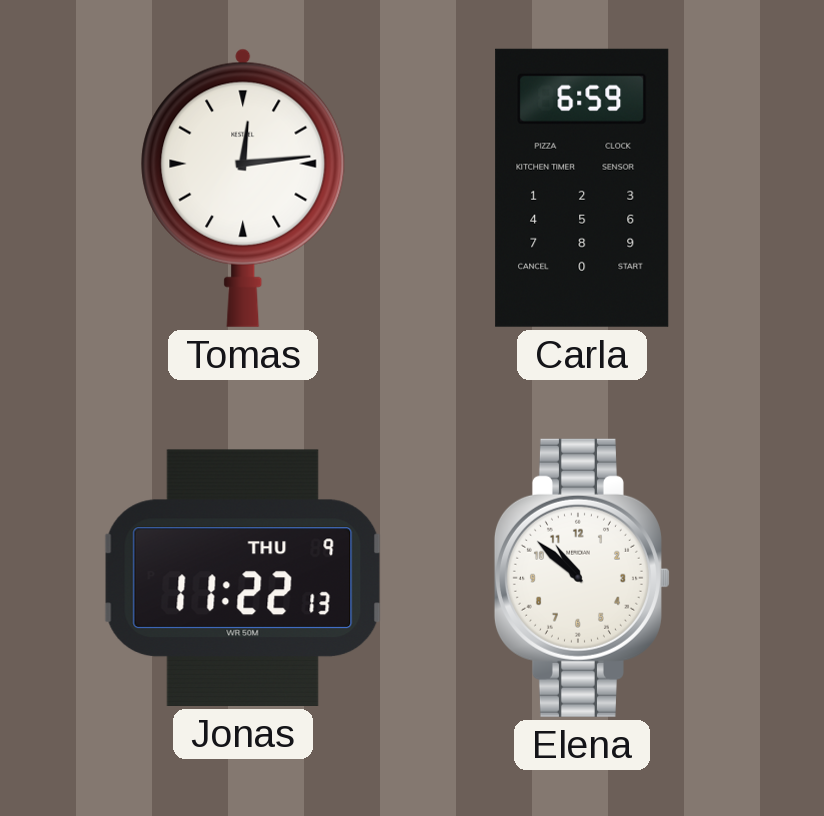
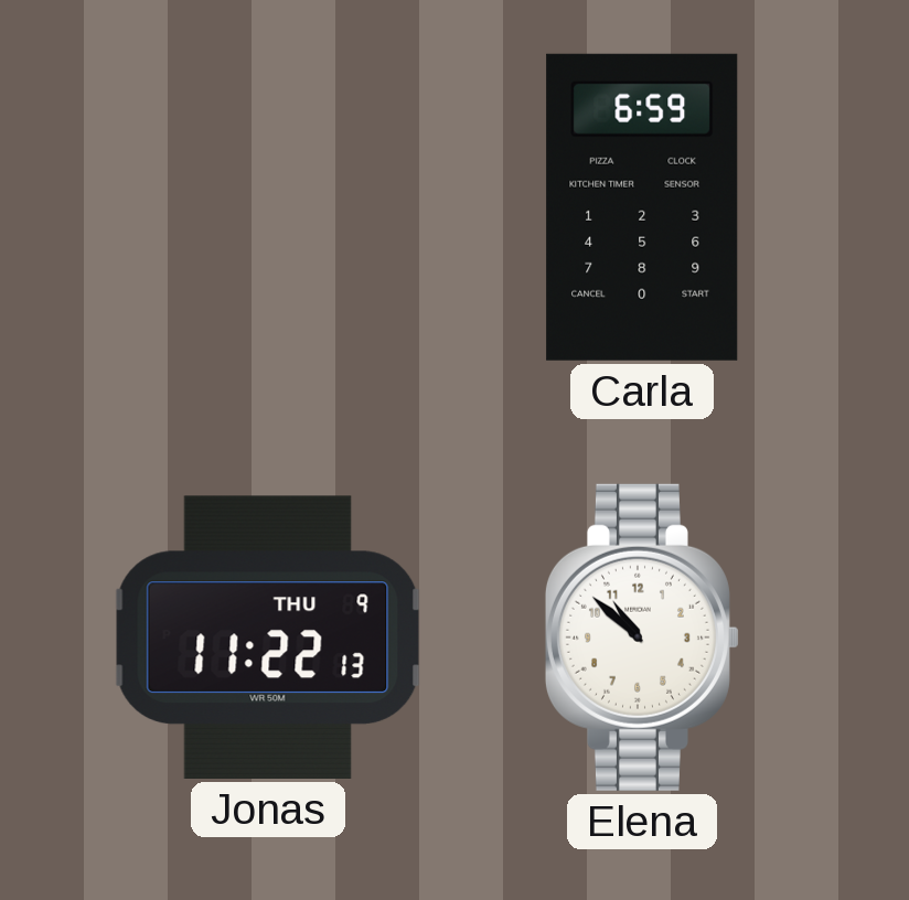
Tomas: 12:14 -> none (243, 188)
